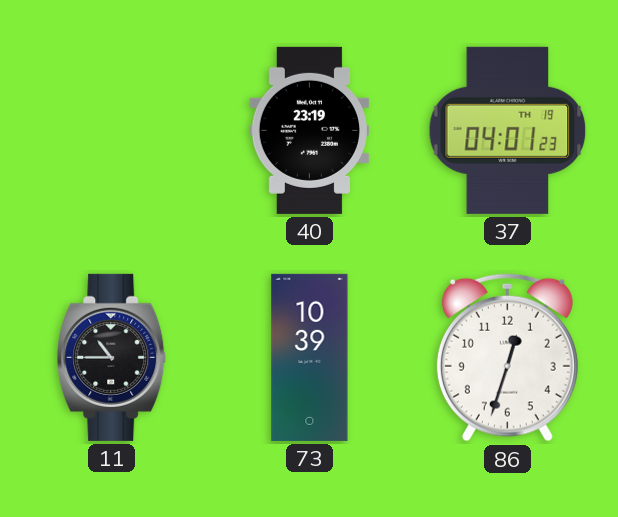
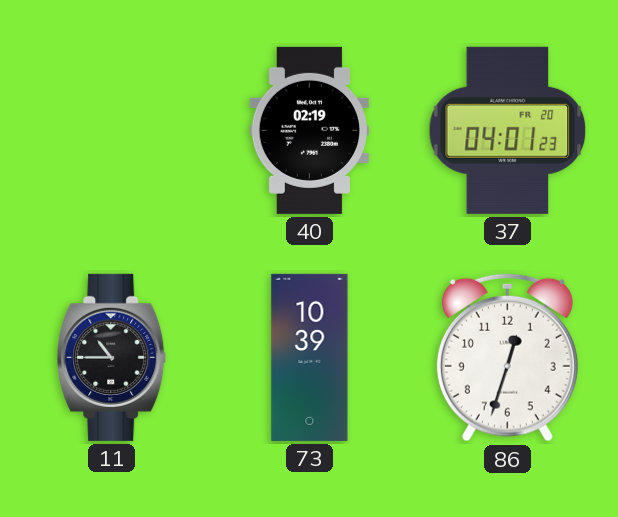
40: 23:19 -> 02:19 (309, 130)
37 date: TH 19 -> FR 20 (508, 130)
